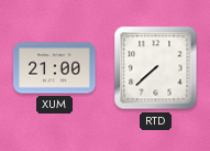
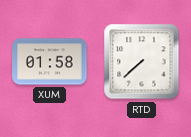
XUM: 21:00 -> 01:58 (50, 62)
